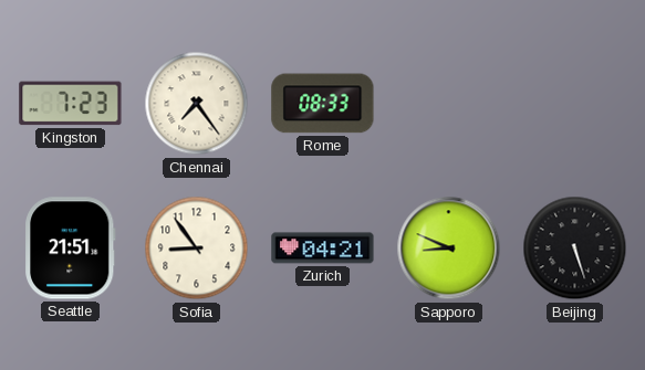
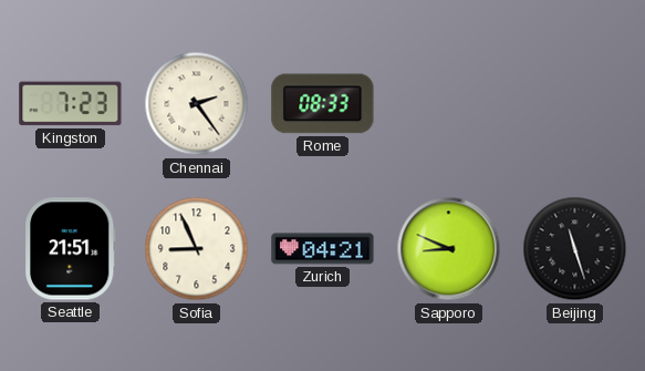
Chennai: 7:24 -> 2:24 (197, 104)
Sofia: 8:54 -> 8:56 (197, 249)
Beijing: 5:27 -> 11:27 (575, 249)
